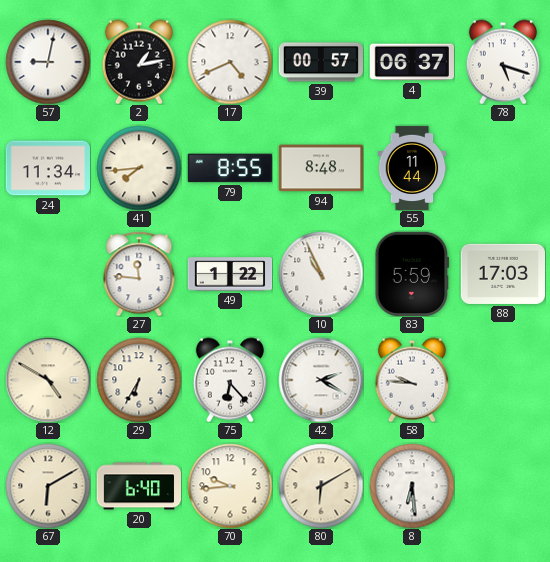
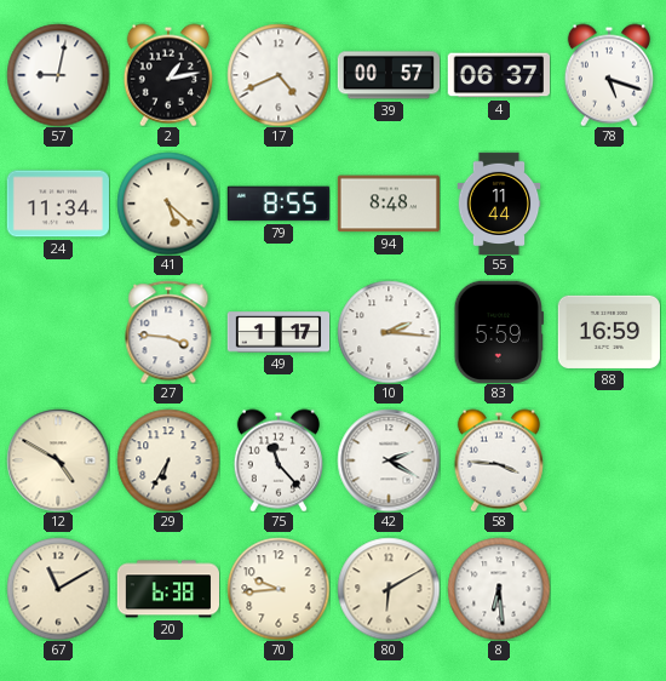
41: 7:44 -> 5:22 (168, 204)
27: 11:46 -> 3:46 (168, 332)
49: 1:22 -> 1:17 (279, 332)
10: 10:56 -> 2:16 (389, 332)
88: 17:03 -> 16:59 (608, 332)
75: 6:23 -> 11:23 (279, 460)
58: 9:46 -> 3:46 (499, 460)
67: 6:10 -> 11:10 (58, 589)
20: 6:40 -> 6:38 (167, 589)
